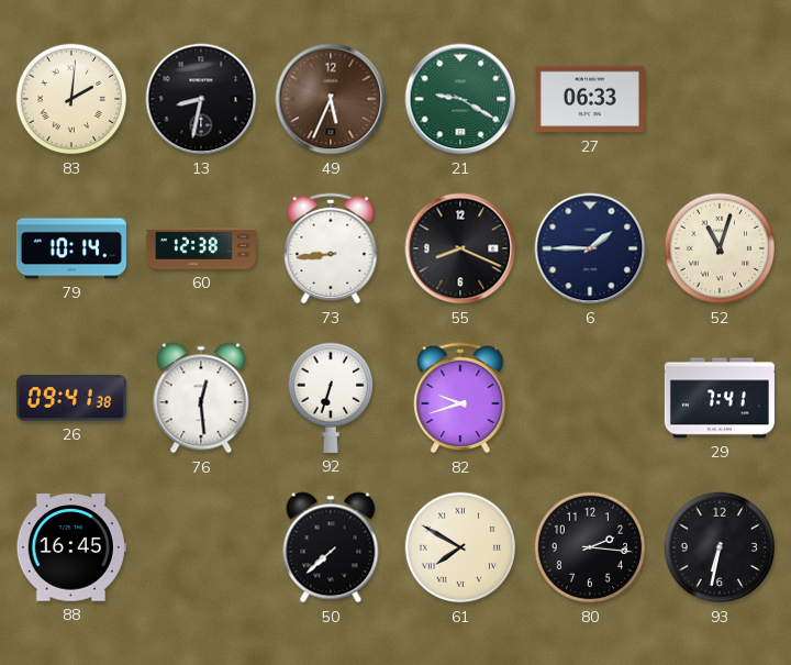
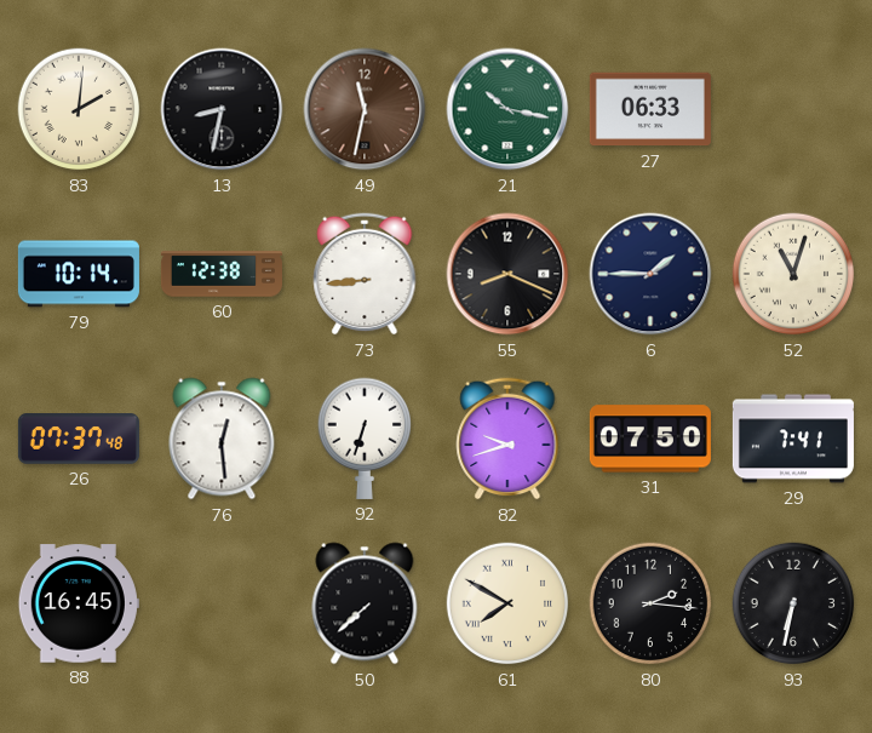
49: 5:34 -> 11:32 (365, 109)
21: 9:20 -> 10:17 (507, 109)
26: 09:41 -> 07:37 (79, 439)
31: none -> 07:50 (650, 439)
